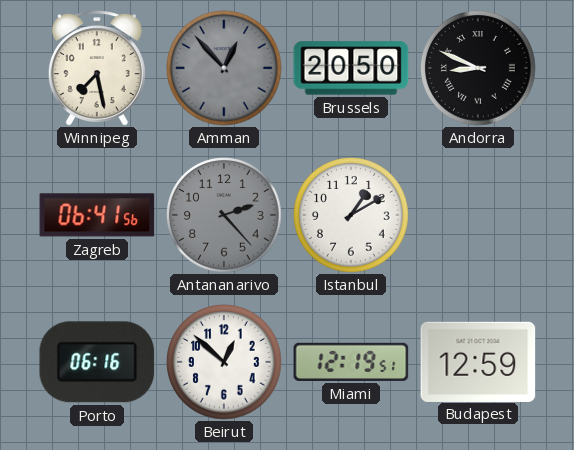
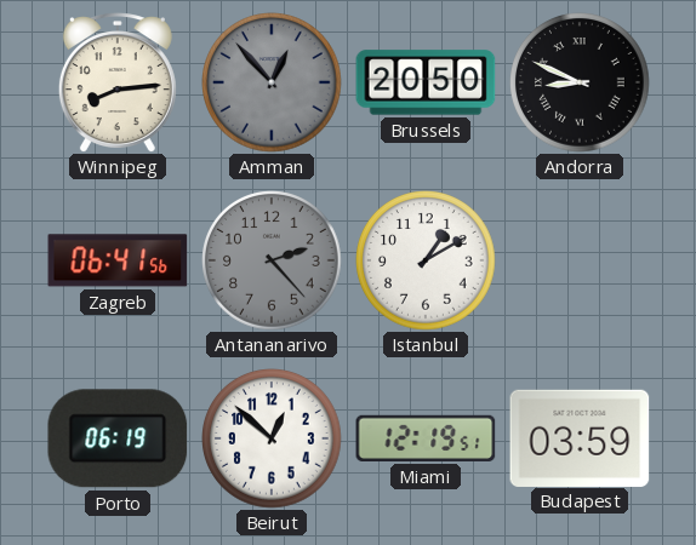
Winnipeg: 7:28 -> 8:14 (118, 82)
Porto: 06:16 -> 06:19 (118, 438)
Budapest: 12:59 -> 03:59 (580, 437)
